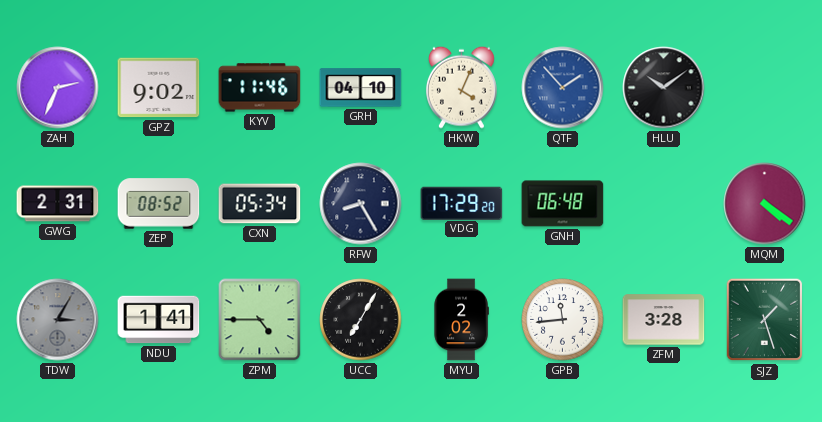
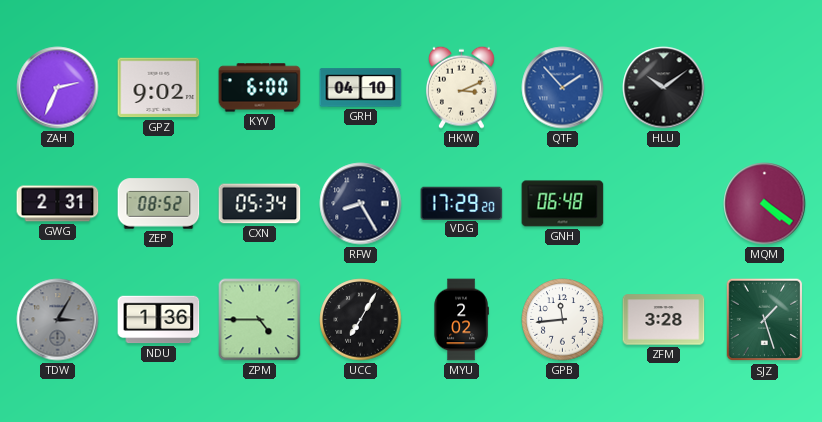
KYV: 11:46 -> 6:00 (260, 88)
HKW: 4:04 -> 3:11 (461, 87)
NDU: 1:41 -> 1:36 (159, 320)
